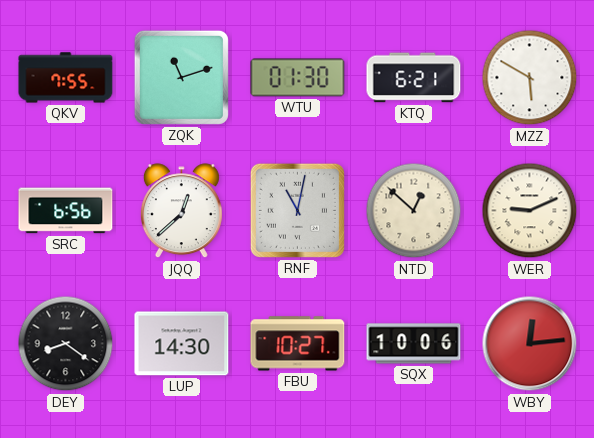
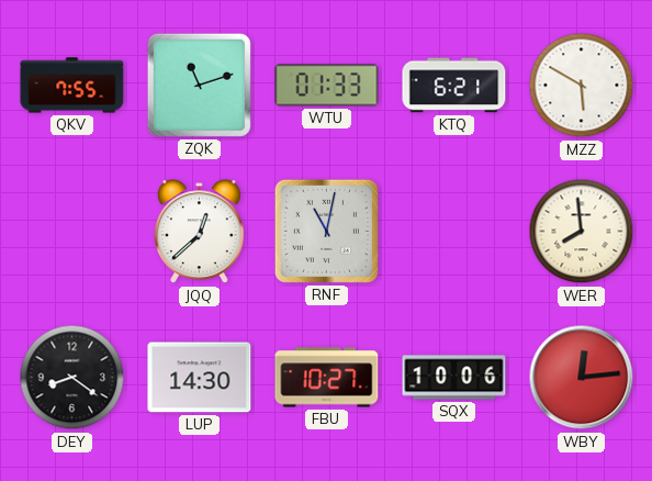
WTU: 01:30 -> 01:33 (327, 86)
SRC: 6:56 -> none (66, 211)
NTD: 12:52 -> none (414, 211)
WER: 9:11 -> 7:59 (582, 232)
